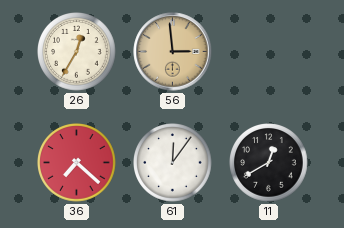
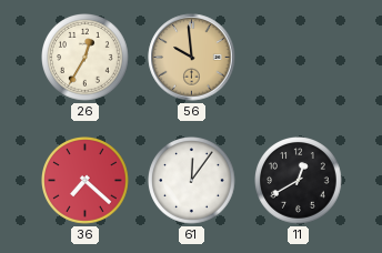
56: 2:59 -> 9:59 (192, 58)
